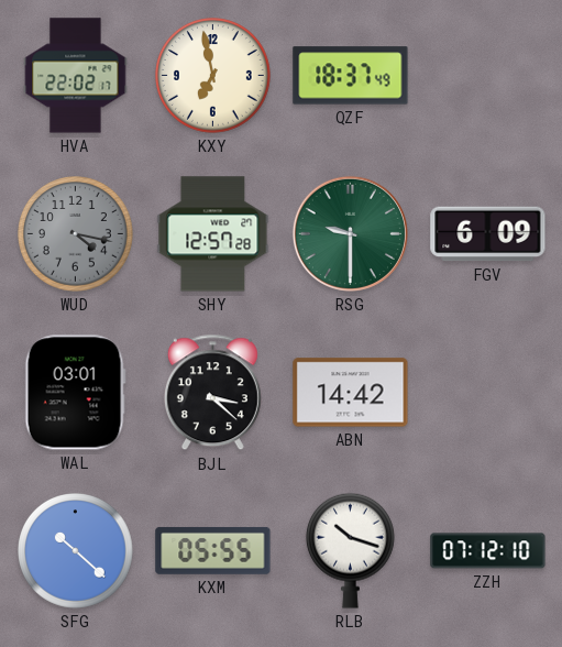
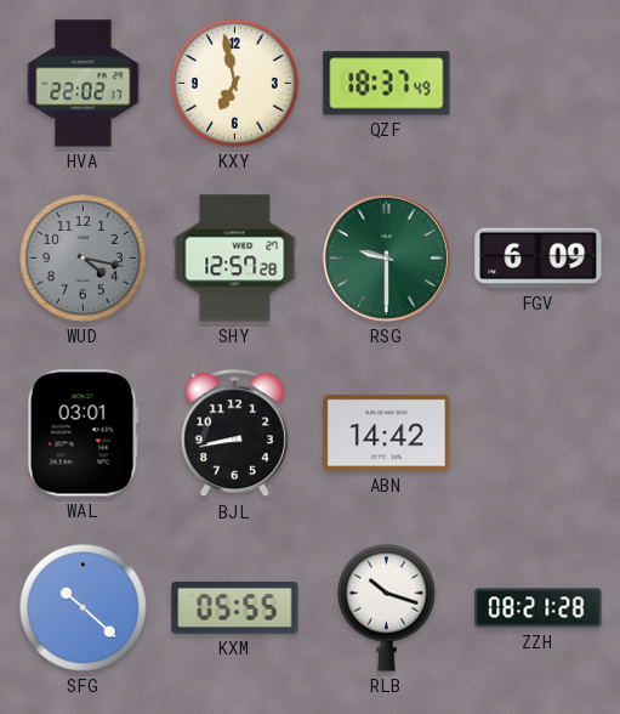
BJL: 3:22 -> 8:43 (234, 433)
ZZH: 07:12 -> 08:21 (539, 608)
